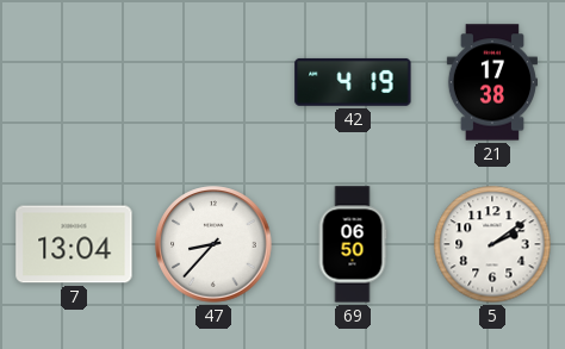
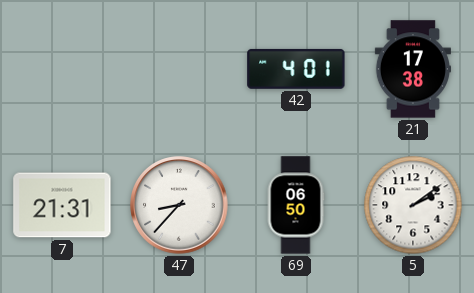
42: 4:19 -> 4:01 (296, 69)
7: 13:04 -> 21:31 (62, 205)
